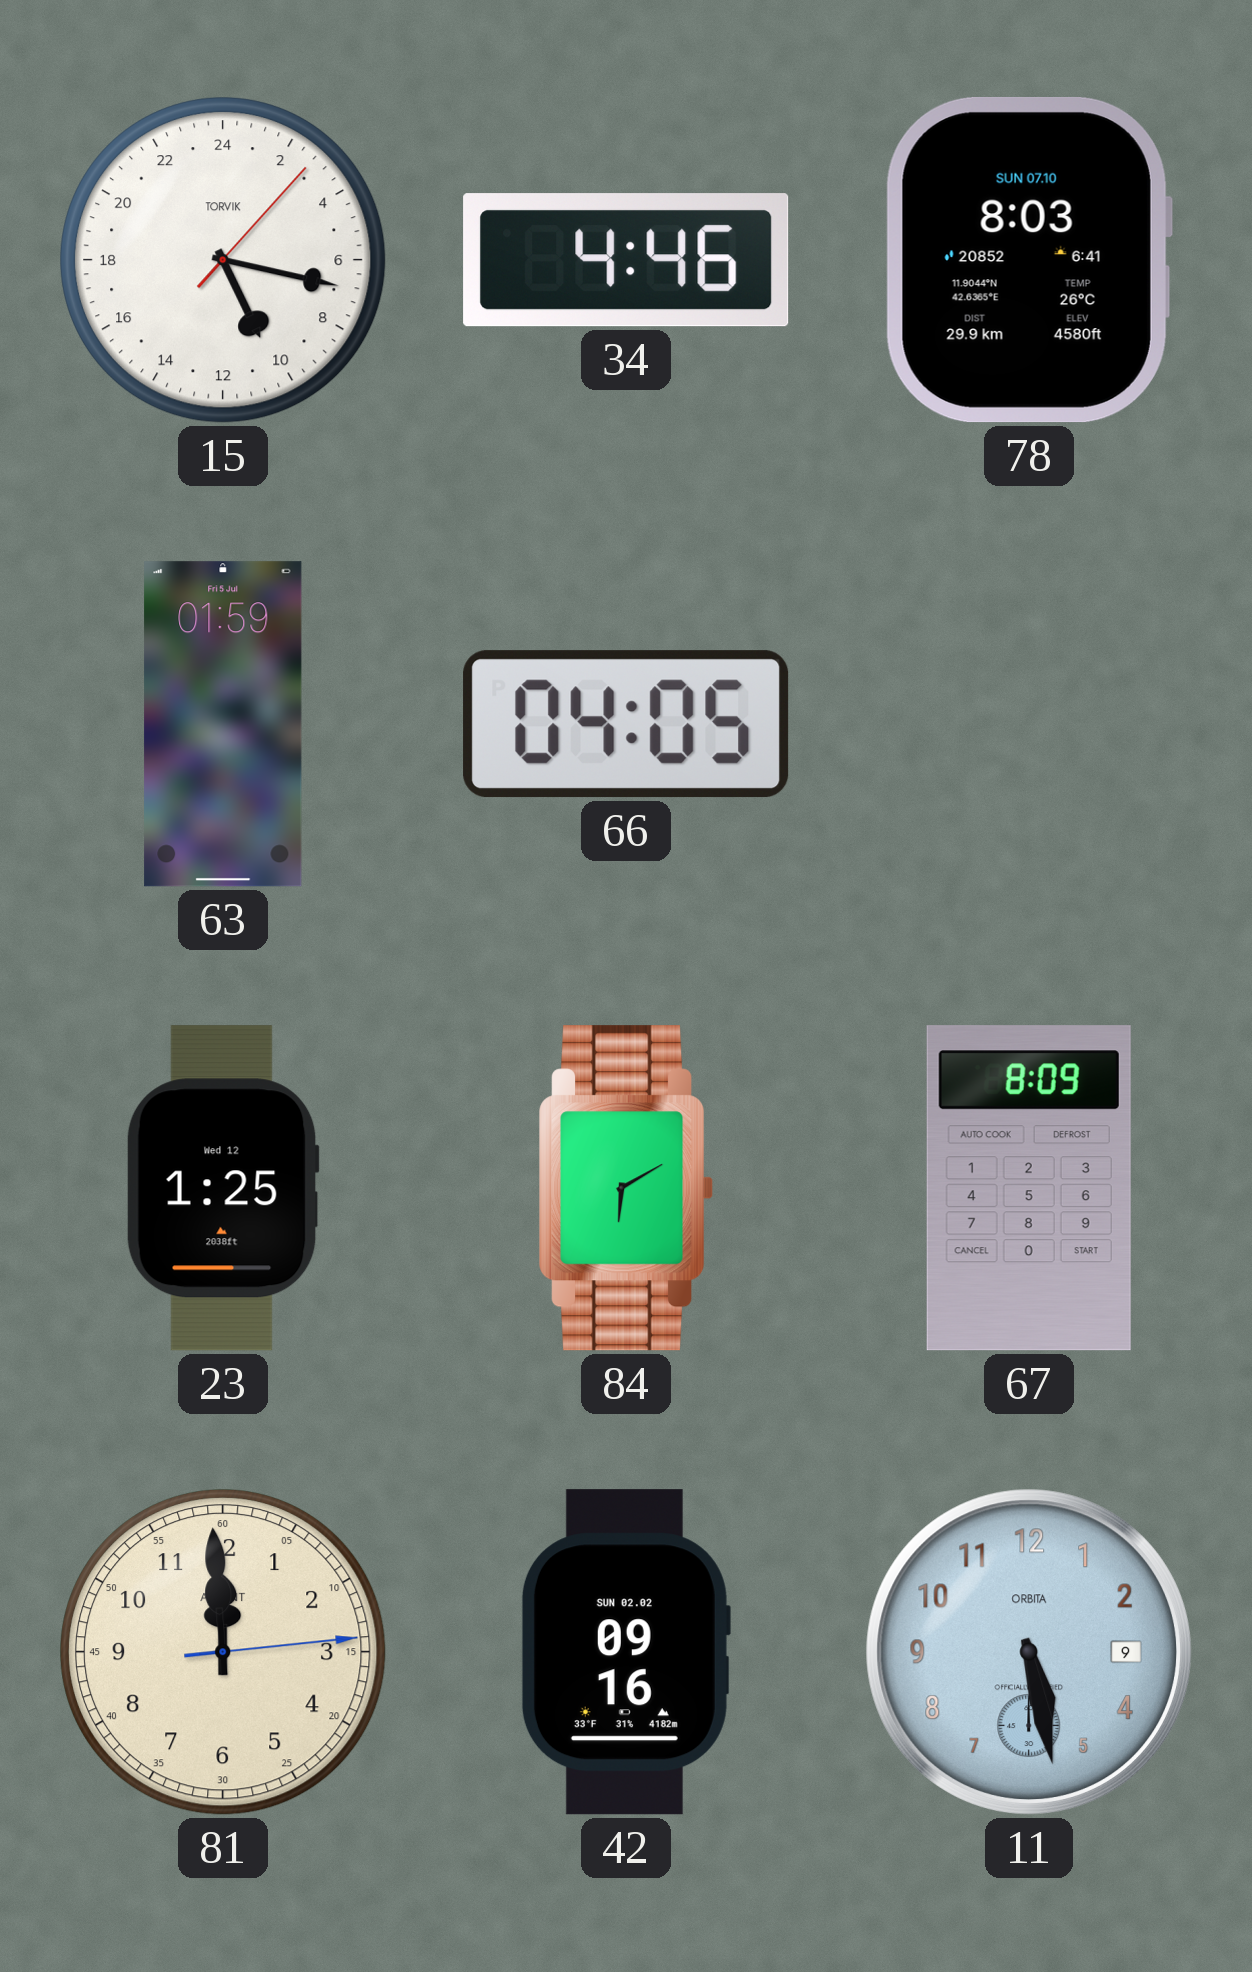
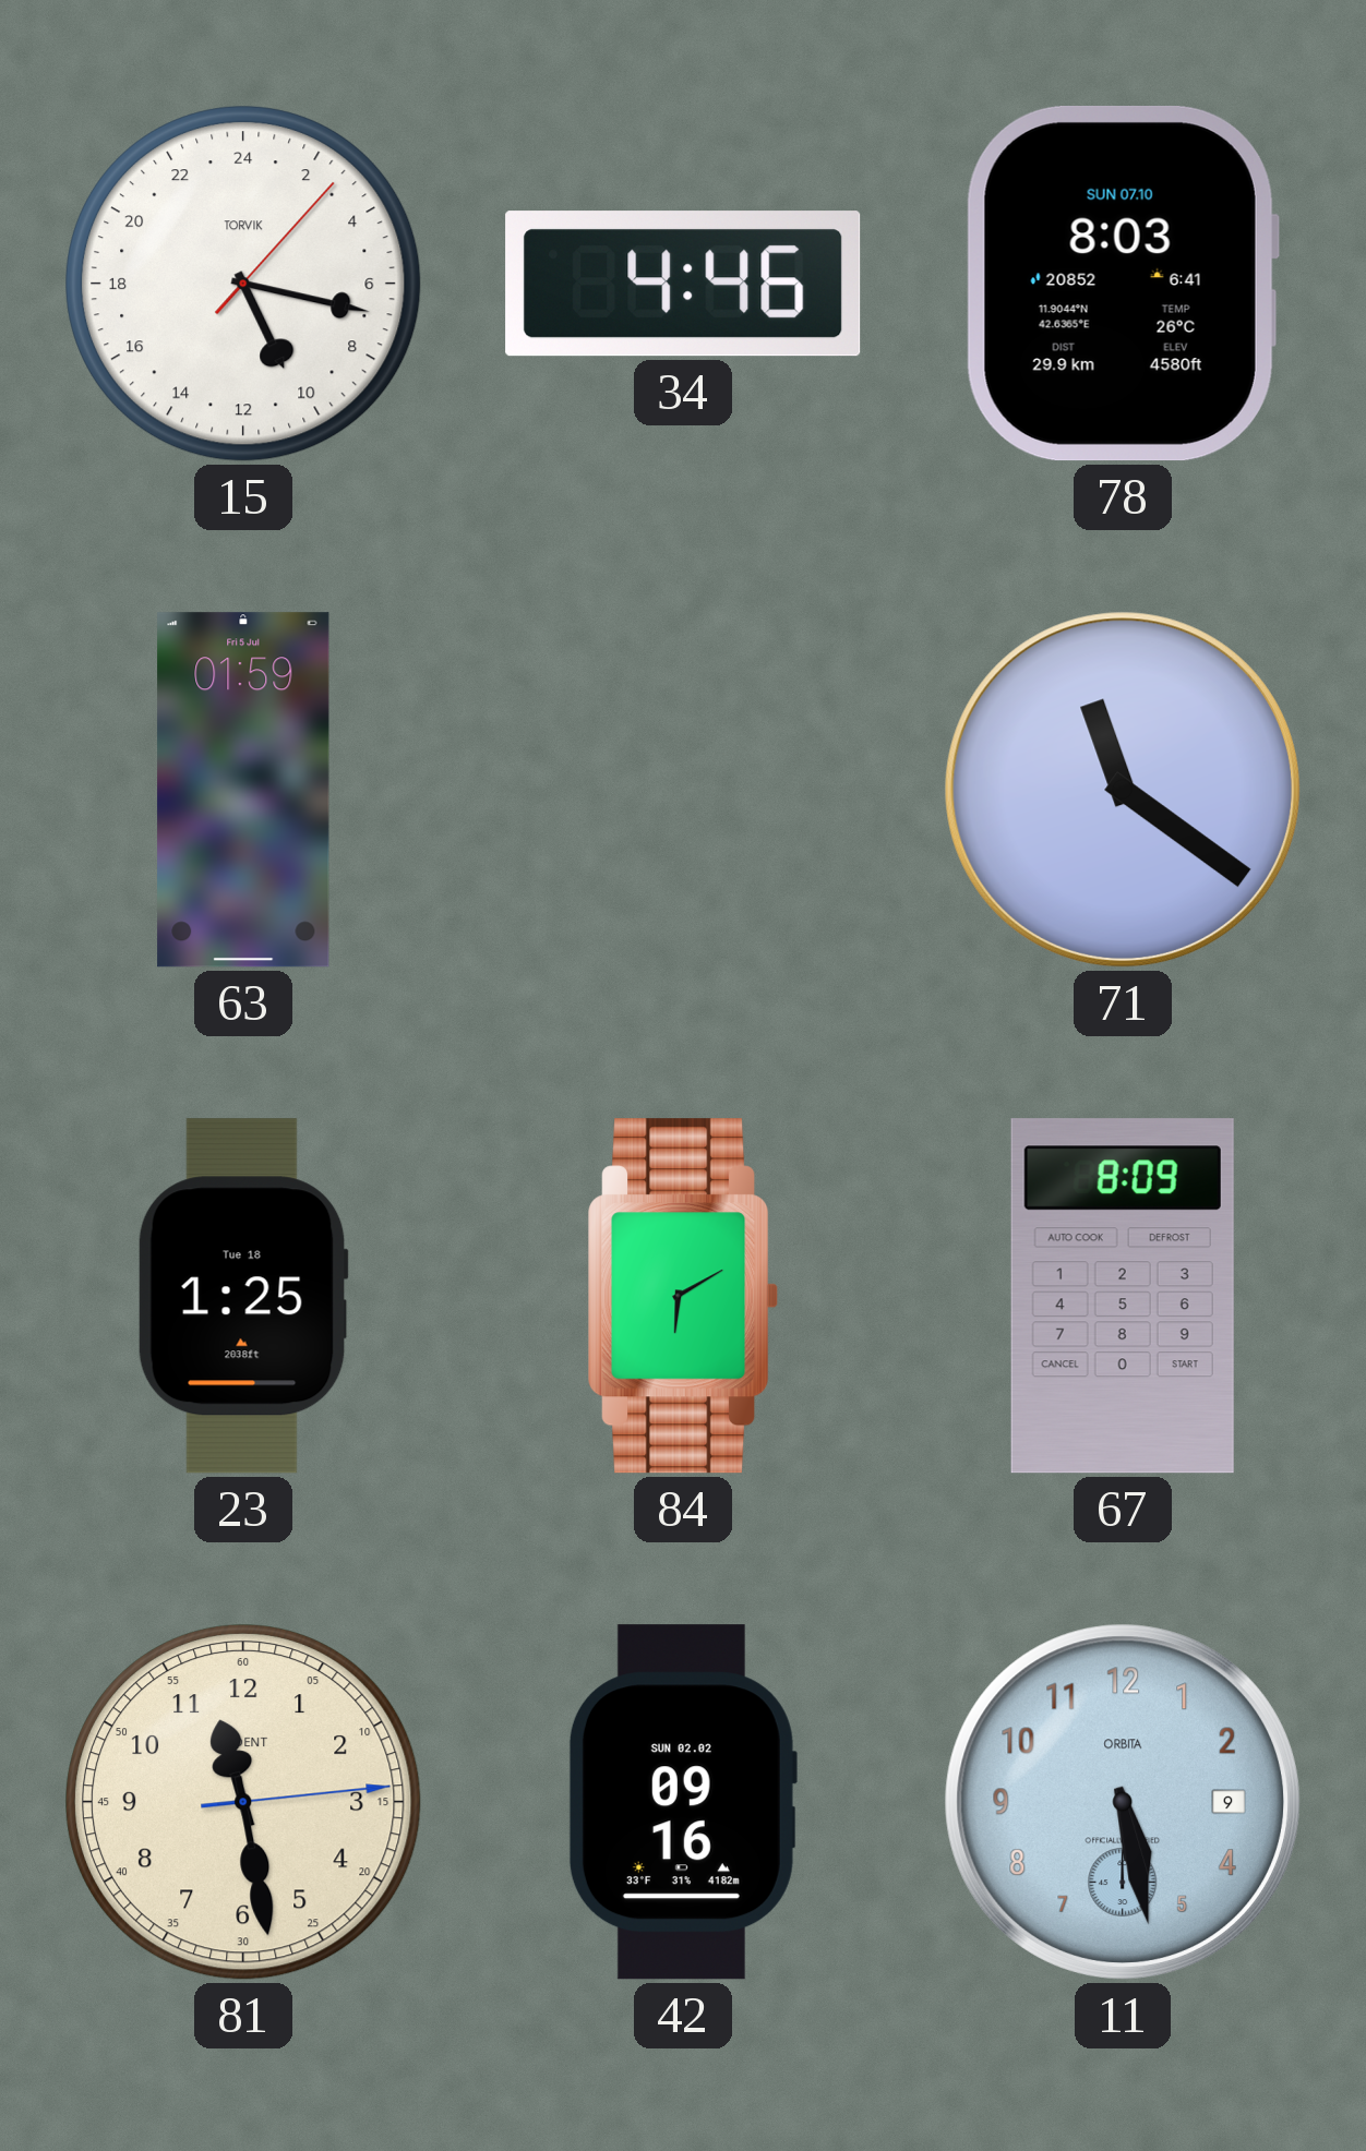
66: 04:05 -> none (626, 724)
71: none -> 11:21 (1123, 790)
23 date: Wed 12 -> Tue 18 (243, 1296)
81: 11:59 -> 11:28 (244, 1803)
